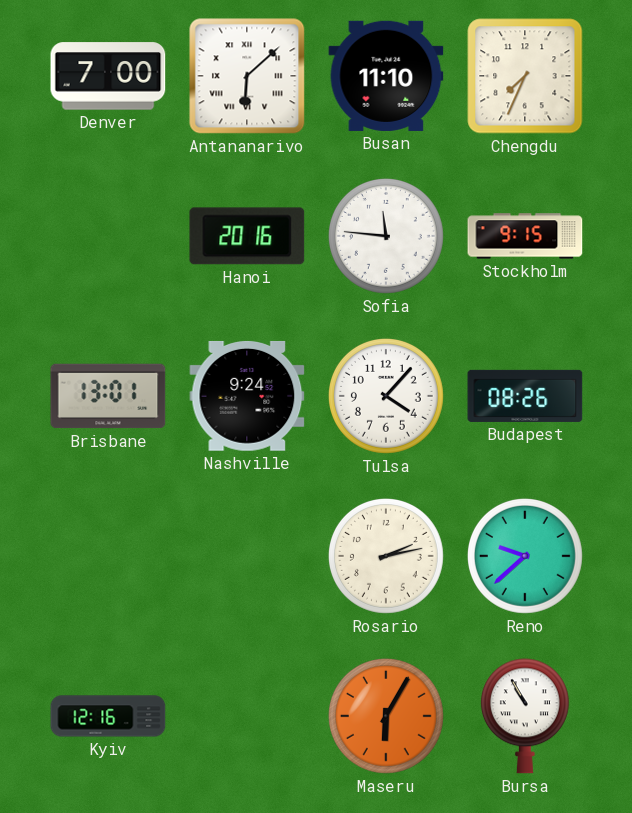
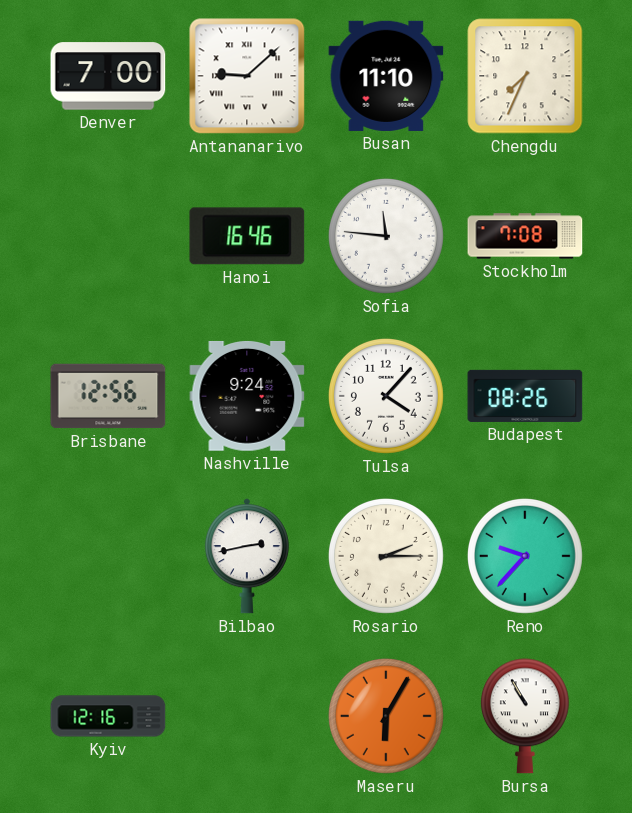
Antananarivo: 6:08 -> 9:08 (247, 76)
Hanoi: 20:16 -> 16:46 (247, 236)
Stockholm: 9:15 -> 7:08 (525, 236)
Brisbane: 13:01 -> 12:56 (108, 396)
Bilbao: none -> 2:43 (247, 556)
Rosario: 2:13 -> 2:15 (386, 556)
Reno: 9:38 -> 9:37 (525, 556)
